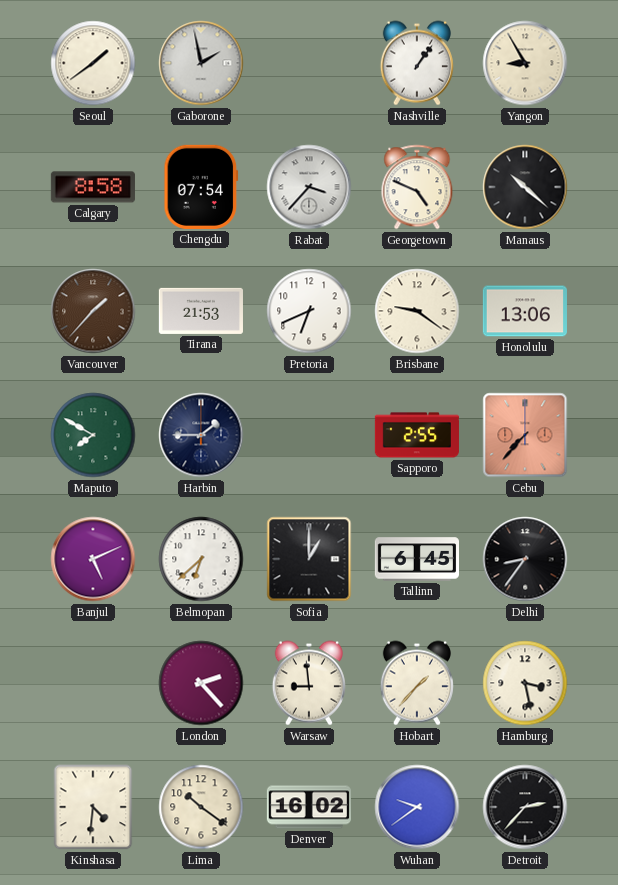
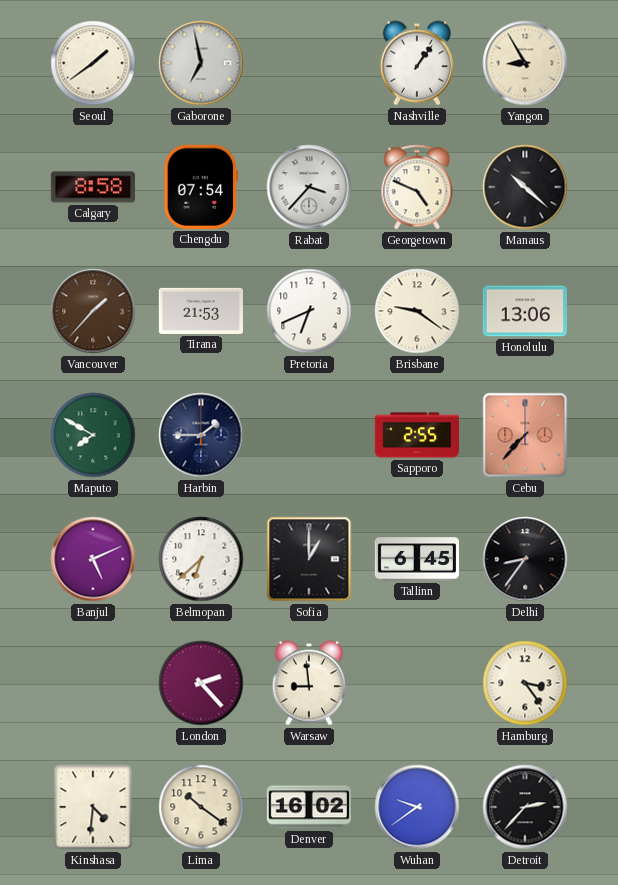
Gaborone: 1:58 -> 6:58 (201, 63)
Hobart: 1:37 -> none (417, 683)
Hamburg: 3:28 -> 3:24 (525, 683)
